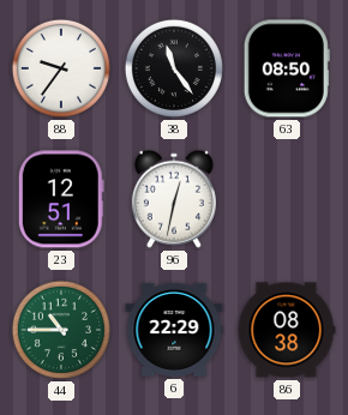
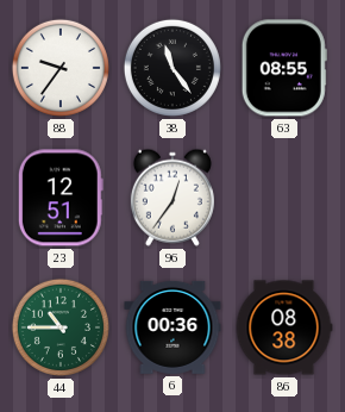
63: 08:50 -> 08:55 (284, 68)
96: 12:32 -> 12:36 (172, 198)
6: 22:29 -> 00:36 (172, 327)
